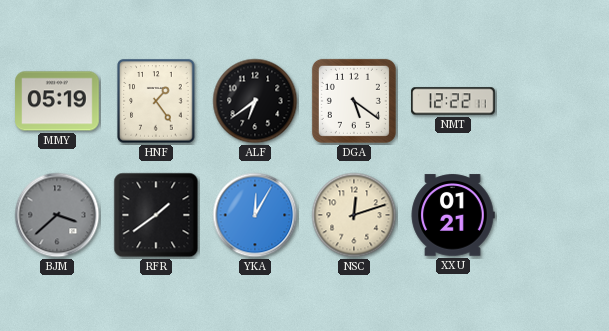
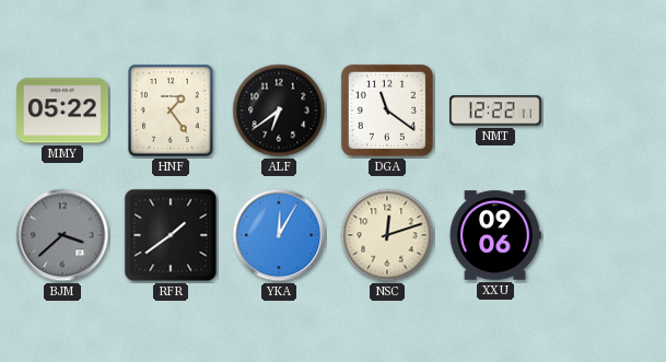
MMY: 05:19 -> 05:22 (62, 110)
DGA: 5:21 -> 11:21 (387, 110)
XXU: 01:21 -> 09:06 (495, 235)
